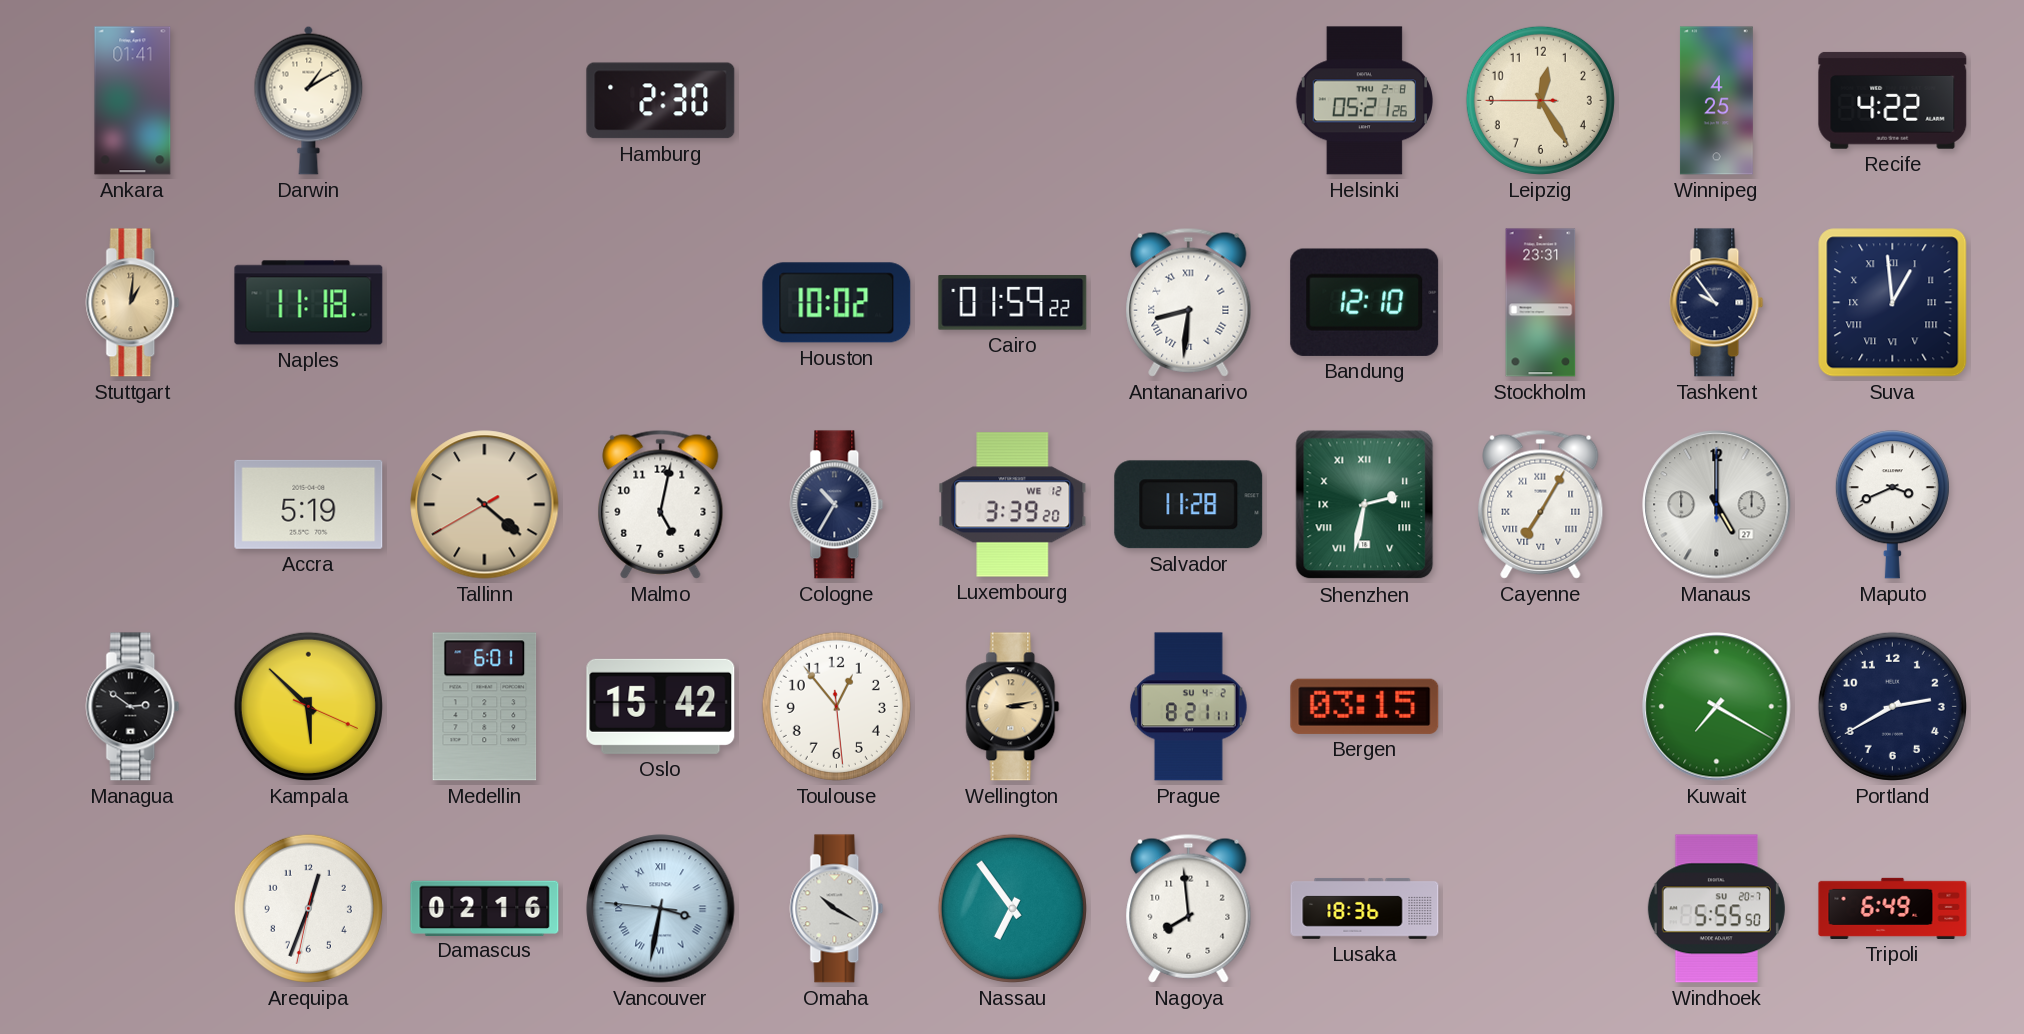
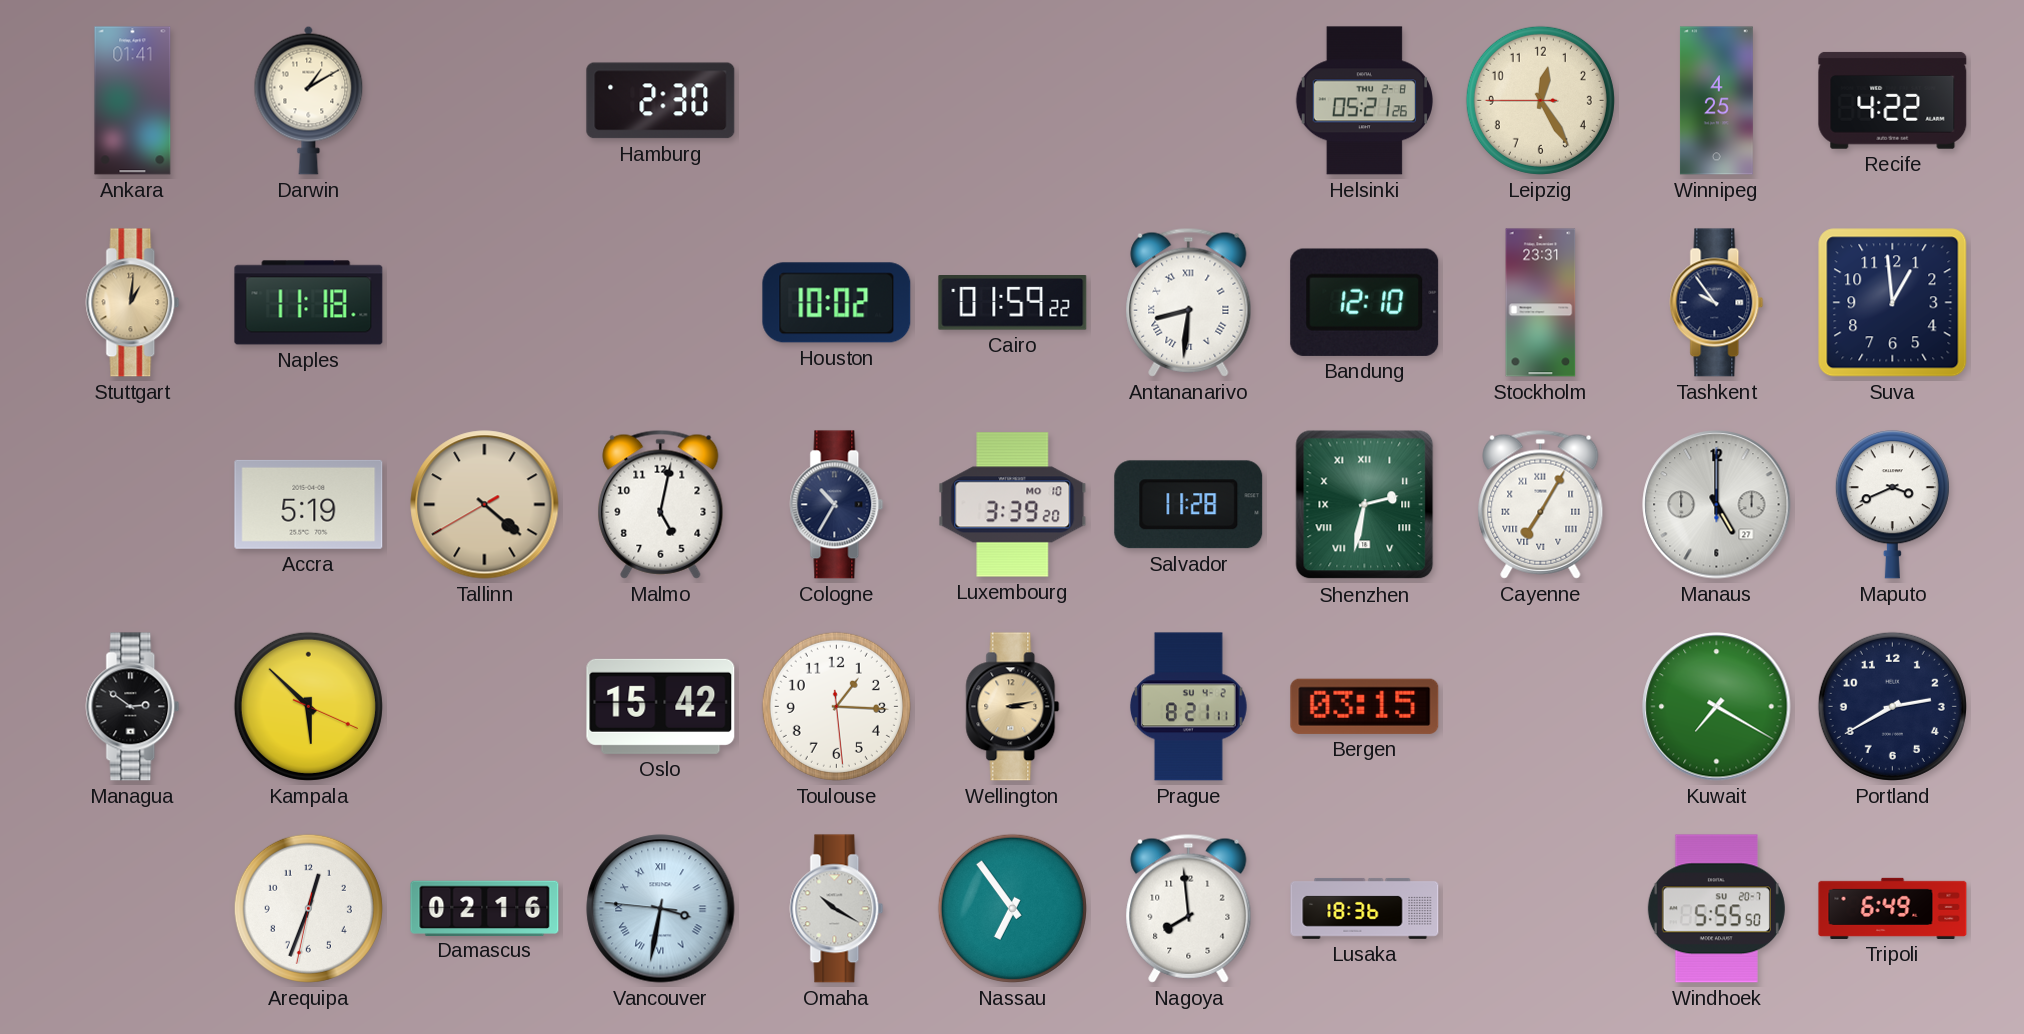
Suva numerals: Roman -> Arabic (1893, 303)
Luxembourg date: WE 12 -> MO 10 (1013, 505)
Medellin: 6:01 -> none (485, 707)
Toulouse: 12:53 -> 1:15 (836, 706)
